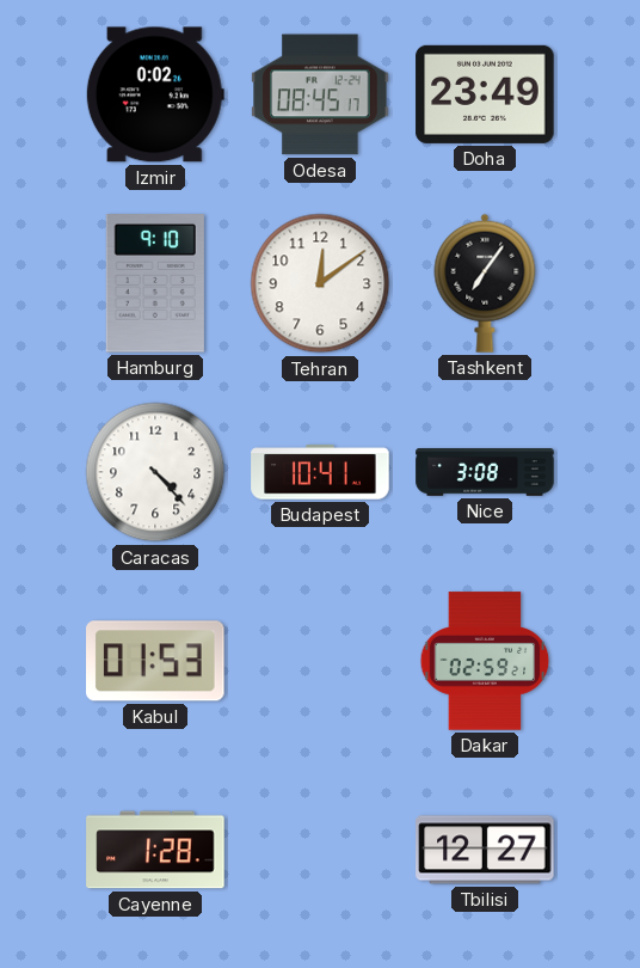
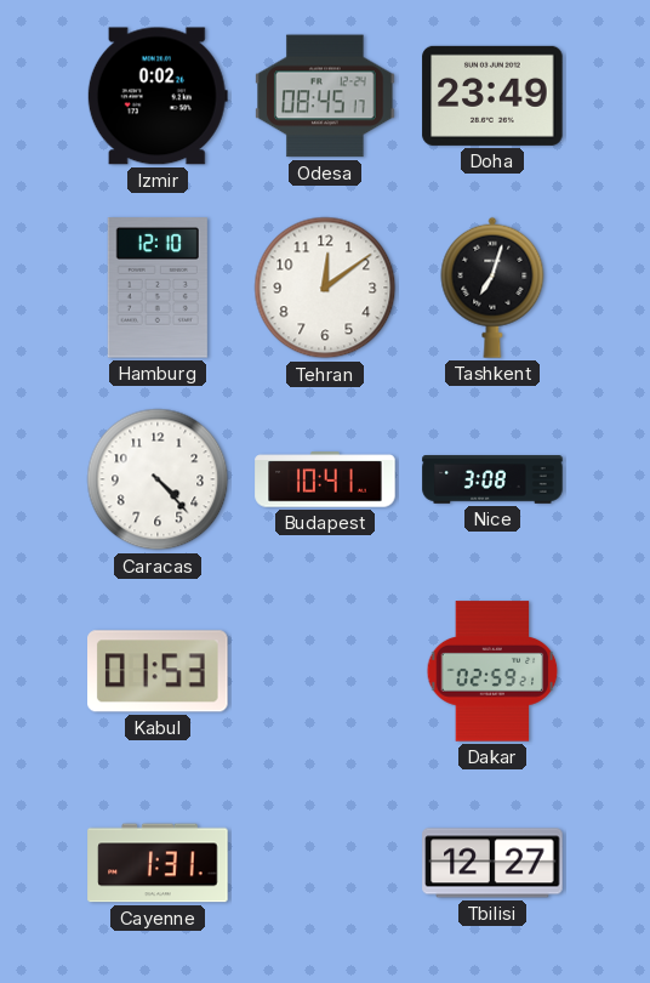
Hamburg: 9:10 -> 12:10 (158, 288)
Tashkent: 7:06 -> 7:03 (492, 288)
Cayenne: 1:28 -> 1:31 (158, 863)
